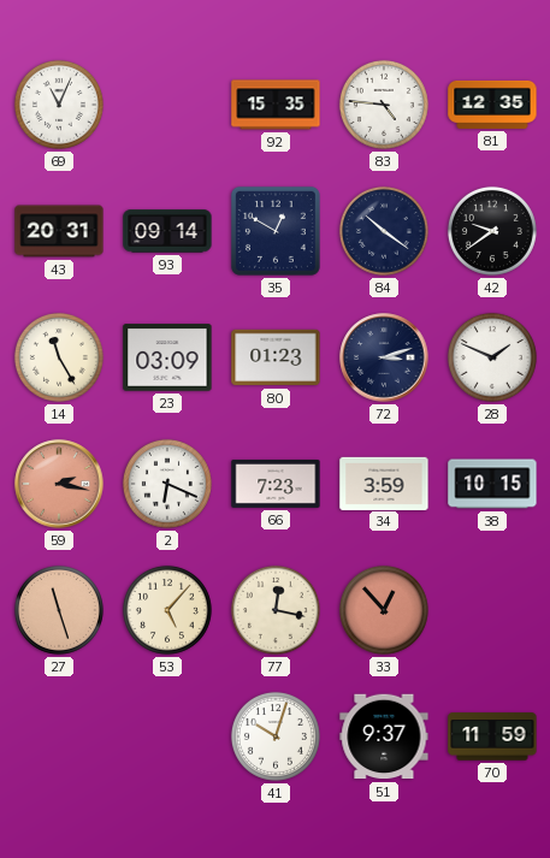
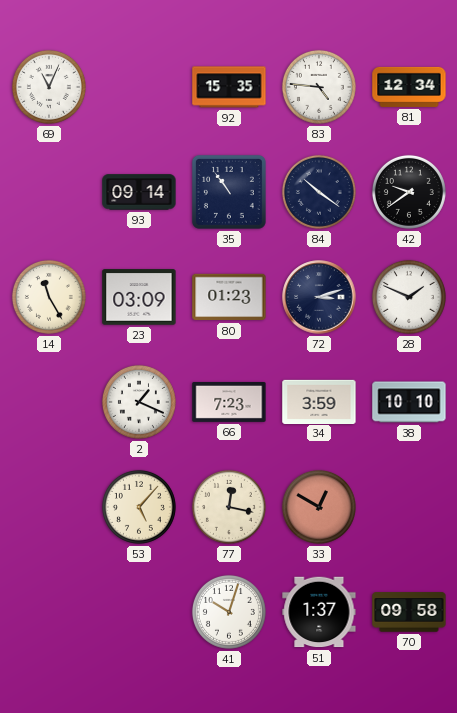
81: 12:35 -> 12:34 (409, 87)
43: 20:31 -> none (59, 231)
35: 12:50 -> 10:54 (229, 192)
59: 2:17 -> none (59, 484)
2: 6:19 -> 1:19 (139, 402)
38: 10:15 -> 10:10 (409, 402)
27: 11:27 -> none (59, 610)
33: 12:53 -> 12:50 (319, 507)
51: 9:37 -> 1:37 (319, 612)
70: 11:59 -> 09:58 (409, 612)
